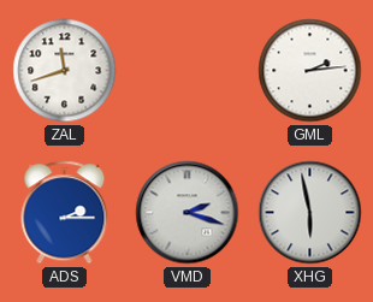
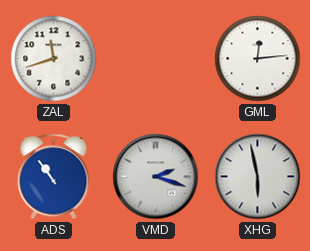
GML: 2:14 -> 12:14 (258, 59)
ADS: 2:15 -> 10:54 (54, 177)
